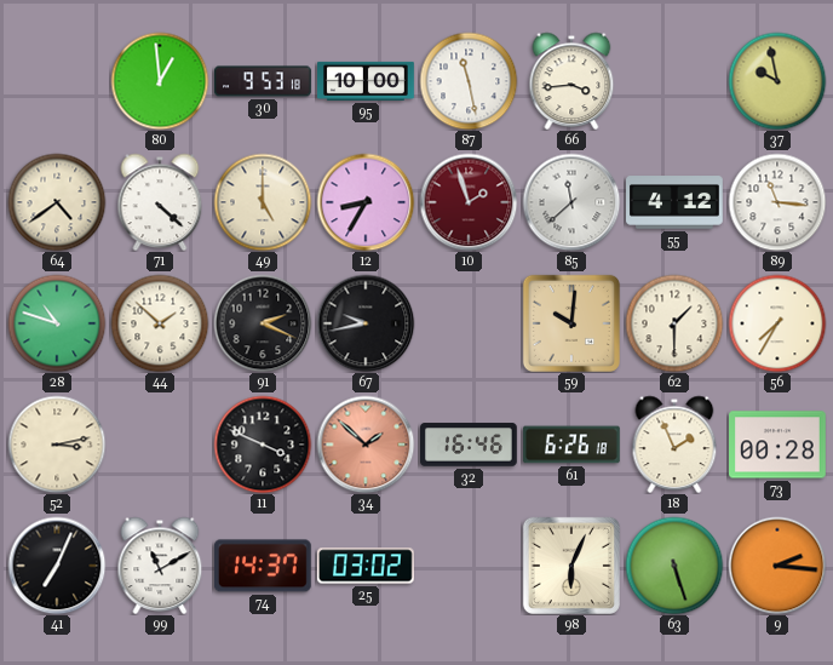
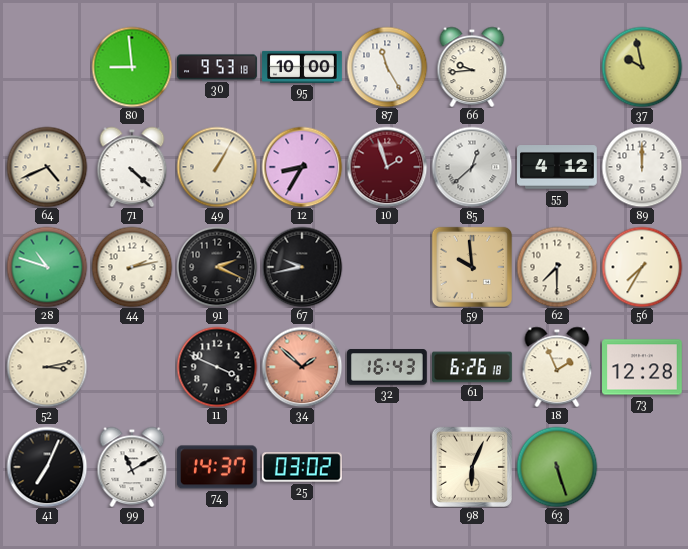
80: 12:59 -> 8:59 (132, 67)
87: 11:28 -> 11:25 (387, 67)
66: 3:44 -> 9:44 (472, 67)
64: 4:39 -> 4:41 (47, 167)
49: 5:00 -> 1:05 (217, 167)
85: 11:38 -> 12:38 (472, 167)
89: 11:16 -> 12:00 (642, 167)
44: 1:52 -> 2:13 (132, 267)
59: 10:01 -> 9:59 (472, 267)
62: 1:30 -> 7:30 (557, 267)
32: 16:46 -> 16:43 (388, 367)
73: 00:28 -> 12:28 (643, 367)
9: 2:16 -> none (777, 566)
